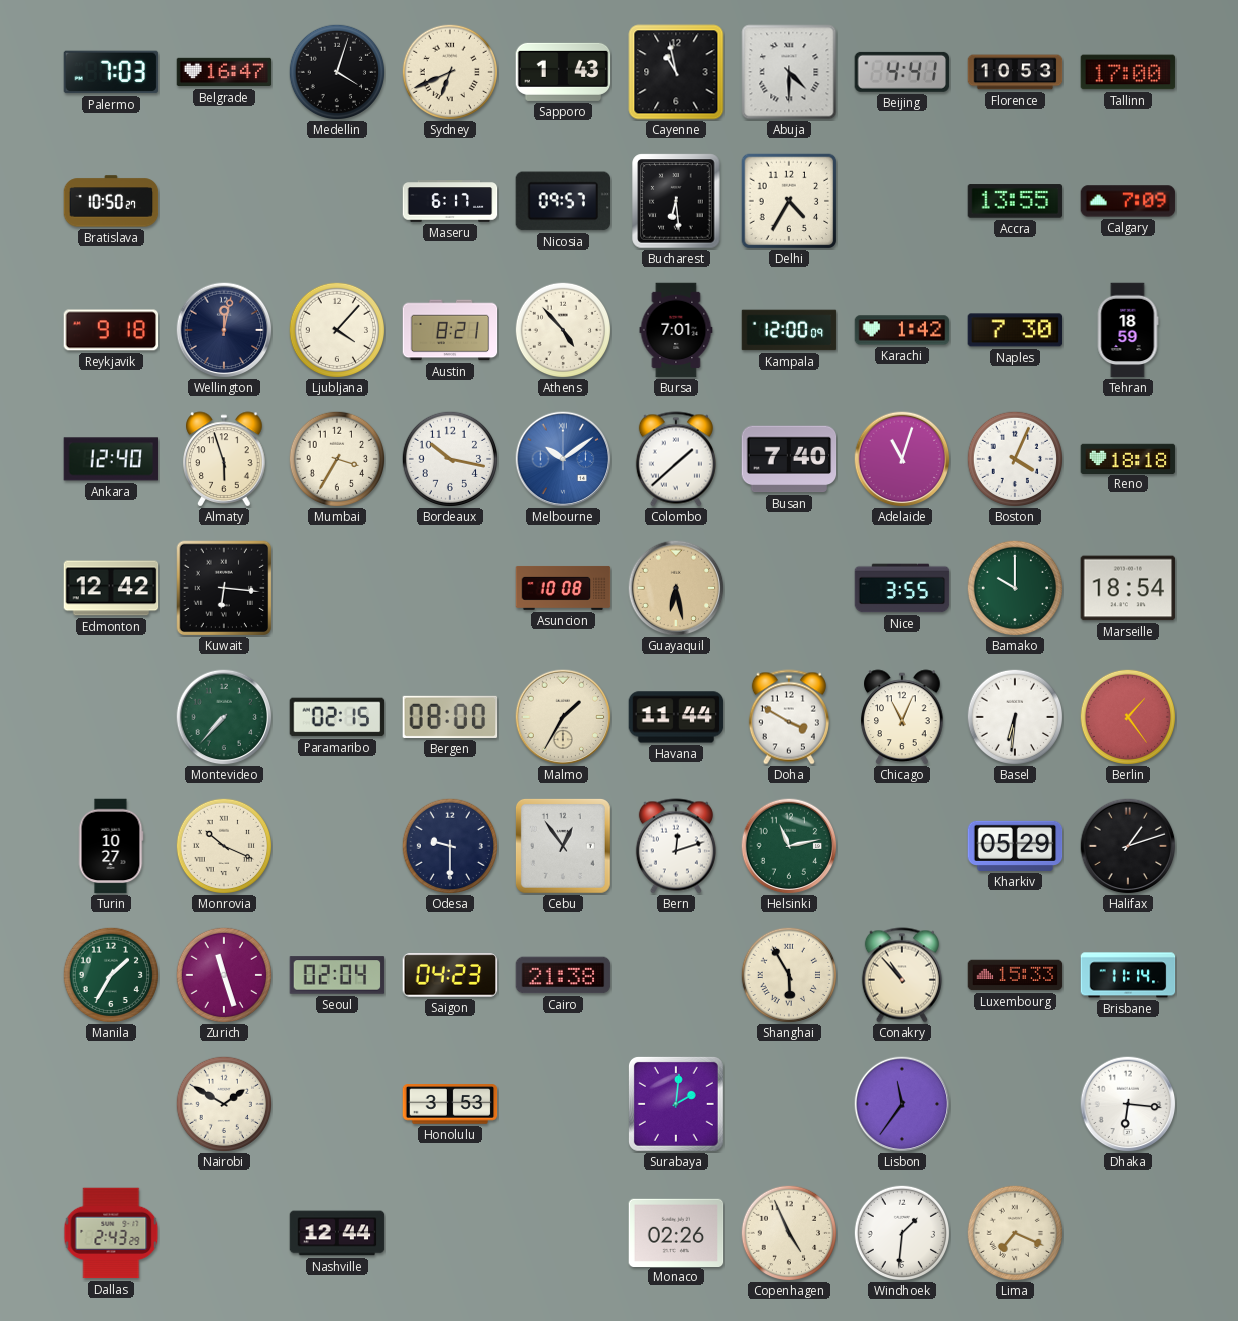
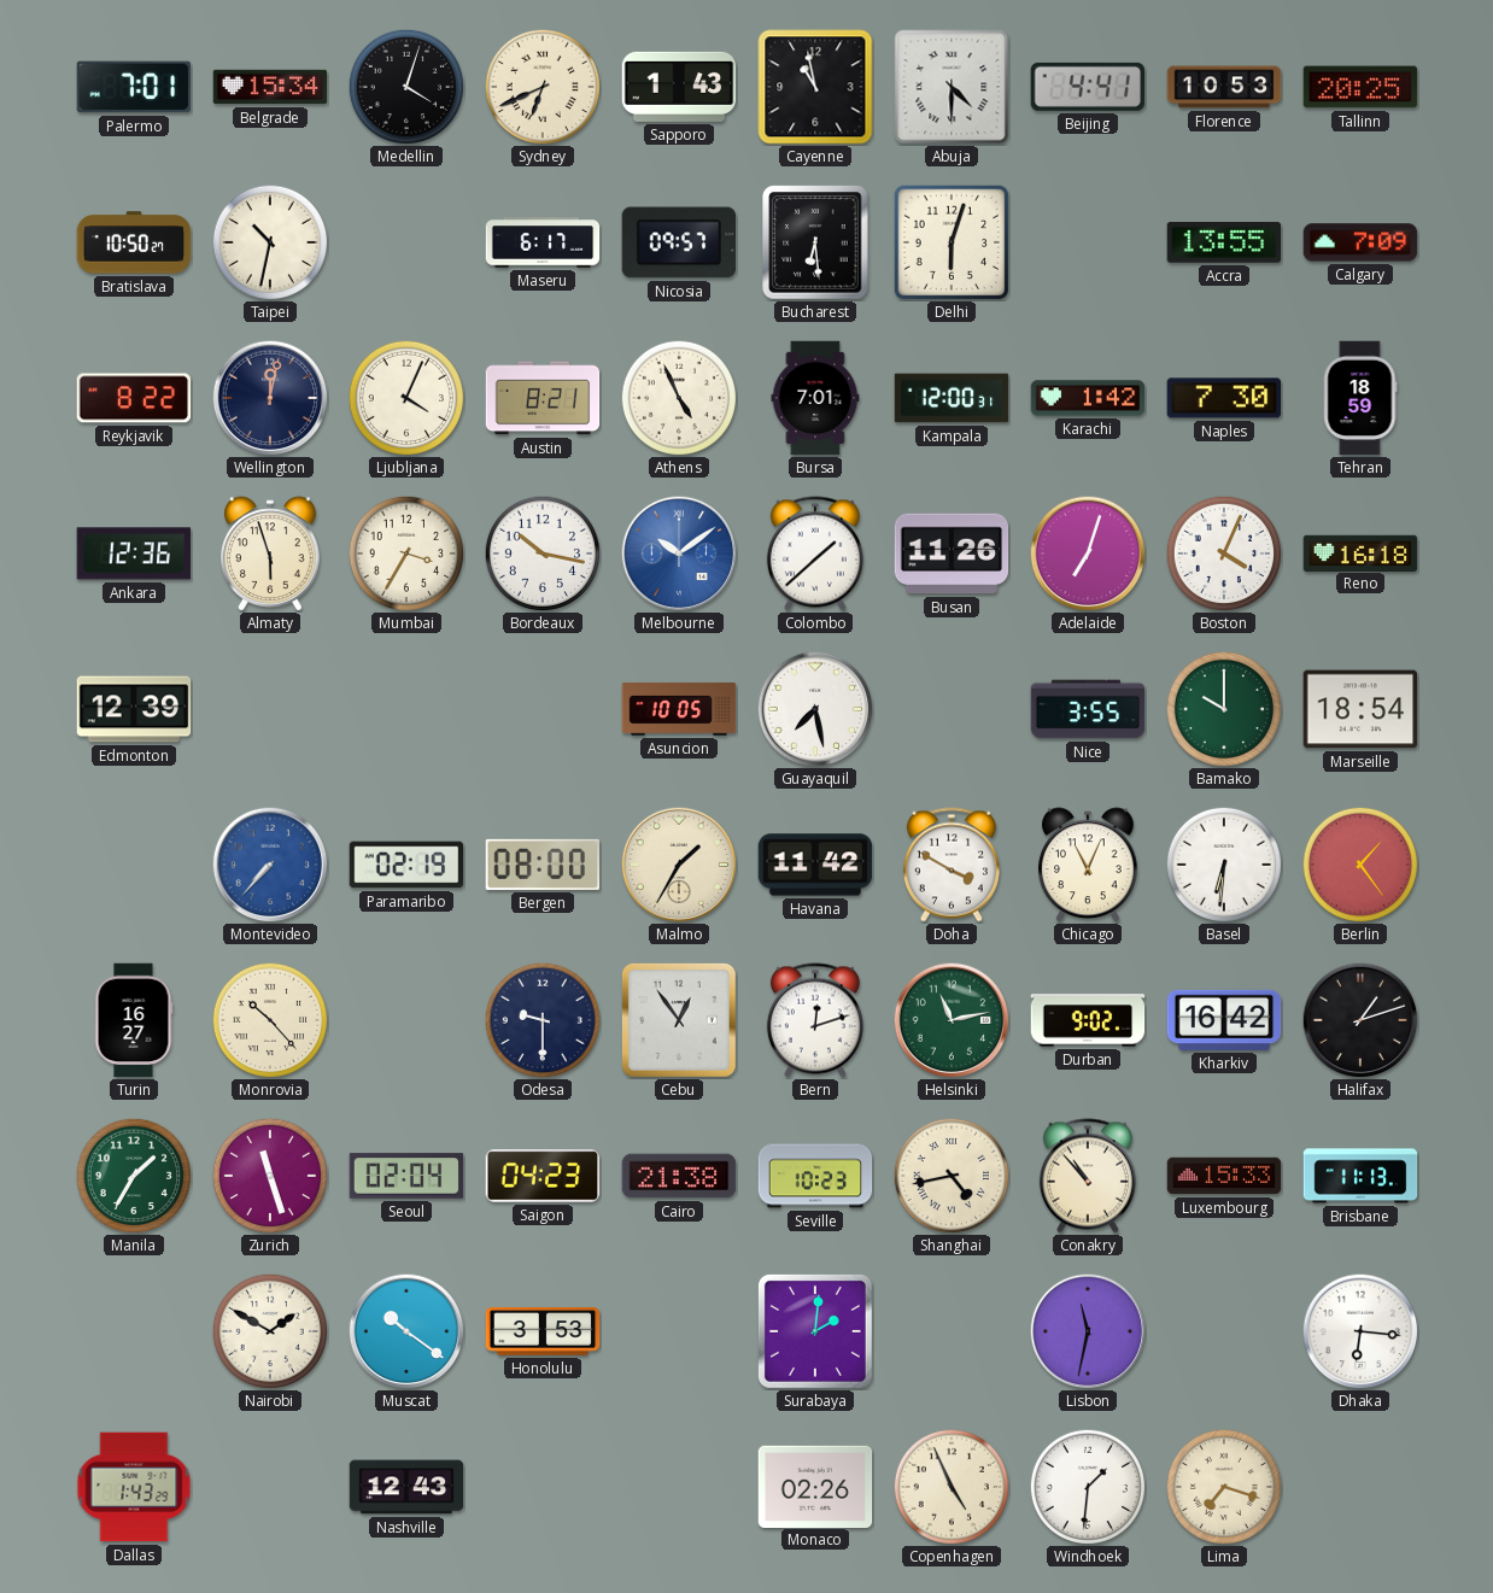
Palermo: 7:03 -> 7:01 (134, 87)
Belgrade: 16:47 -> 15:34 (270, 87)
Tallinn: 17:00 -> 20:25 (1360, 87)
Taipei: none -> 10:32 (269, 241)
Delhi: 4:35 -> 6:03 (952, 242)
Reykjavik: 9:18 -> 8:22 (134, 398)
Ljubljana: 4:07 -> 4:04 (405, 397)
Athens: 4:53 -> 4:56 (678, 397)
Kampala: 12:00:09 -> 12:00:31 (952, 398)
Ankara: 12:40 -> 12:36 (134, 554)
Busan: 7:40 -> 11:26 (952, 554)
Adelaide: 11:03 -> 7:03 (1088, 554)
Reno: 18:18 -> 16:18 (1360, 552)
Edmonton: 12:42 -> 12:39 (134, 709)
Kuwait: 6:16 -> none (224, 588)
Asuncion: 10:08 -> 10:05 (679, 709)
Guayaquil: 6:28 -> 7:28 (815, 709)
Guayaquil dial: champagne -> white (815, 709)
Montevideo dial: green -> blue (270, 865)
Paramaribo: 02:15 -> 02:19 (406, 865)
Havana: 11:44 -> 11:42 (815, 865)
Turin: 10:27 -> 16:27 (134, 1020)
Monrovia: 10:19 -> 10:23 (269, 1019)
Durban: none -> 9:02 (1088, 1020)
Kharkiv: 05:29 -> 16:42 (1224, 1020)
Seville: none -> 10:23 (815, 1176)
Shanghai: 5:55 -> 4:43 (950, 1175)
Brisbane: 11:14 -> 11:13 (1360, 1176)
Muscat: none -> 10:21 (406, 1331)
Lisbon: 11:36 -> 11:32 (1088, 1331)
Dallas: 2:43 -> 1:43 (134, 1487)
Nashville: 12:44 -> 12:43 (406, 1487)
Lima: 7:19 -> 7:18 (1223, 1486)
